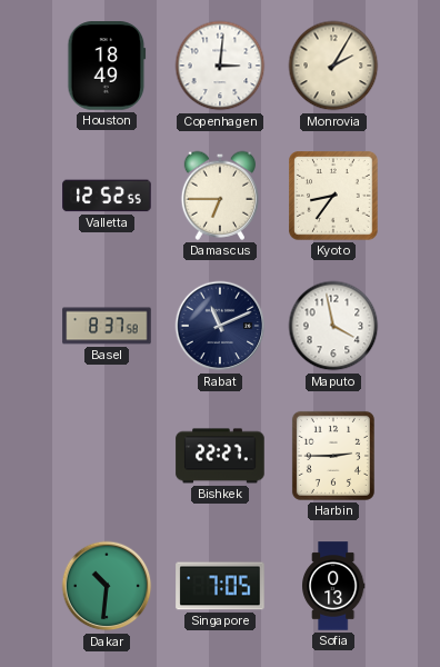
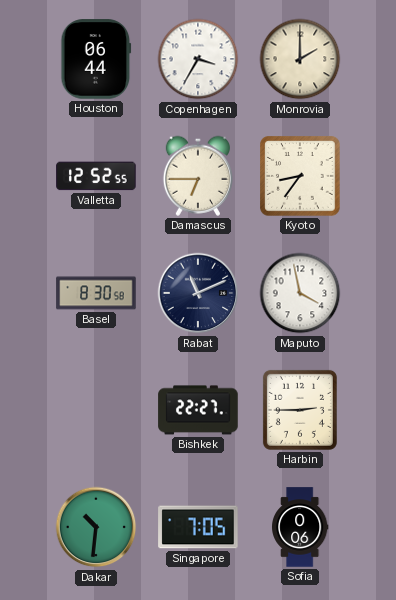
Houston: 18:49 -> 06:44 (96, 59)
Copenhagen: 3:01 -> 3:35 (198, 59)
Monrovia: 2:05 -> 2:00 (300, 59)
Basel: 8:37 -> 8:30 (96, 293)
Sofia: 0:13 -> 0:06 (300, 527)
